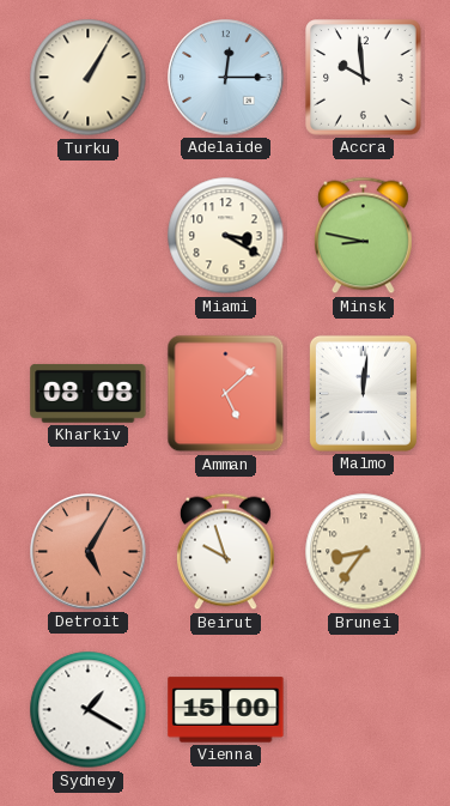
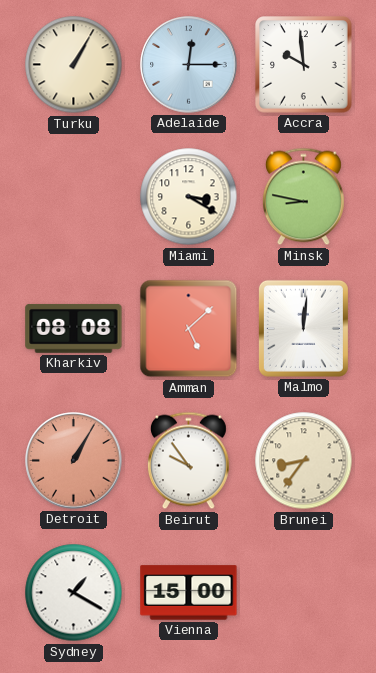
Detroit: 5:05 -> 1:05 (74, 461)
Beirut: 9:57 -> 9:54 (188, 461)
